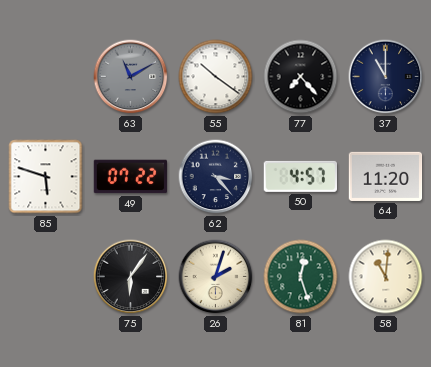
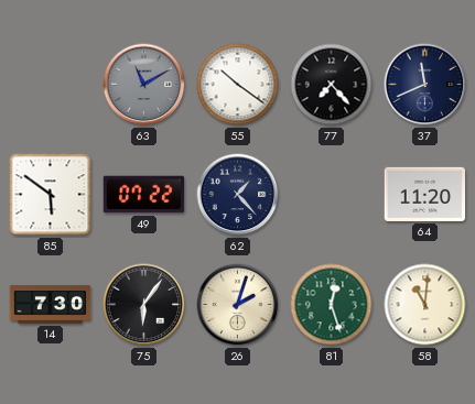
37: 11:00 -> 11:41 (425, 85)
85: 5:48 -> 5:51 (51, 195)
62: 3:23 -> 1:23 (238, 195)
50: 4:57 -> none (300, 176)
14: none -> 7:30 (51, 305)
